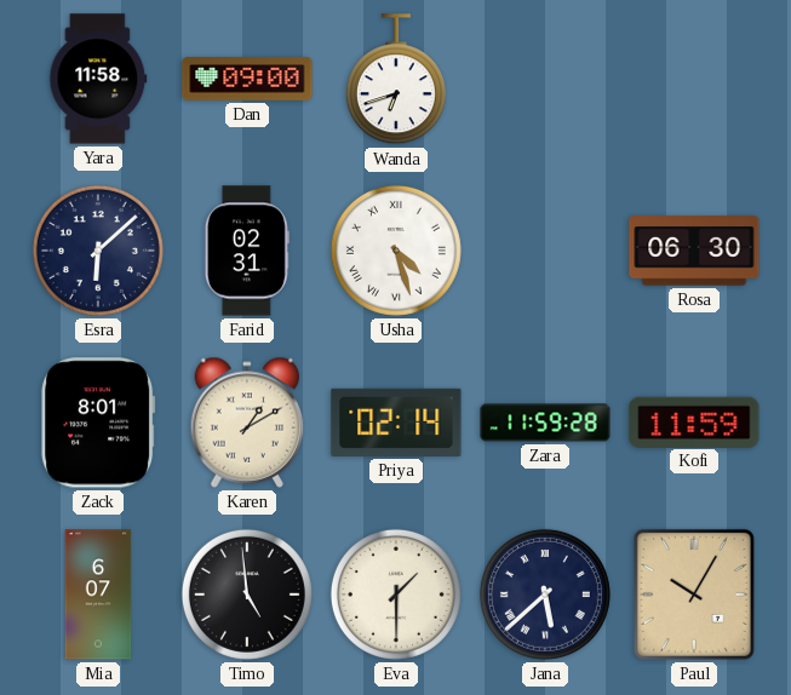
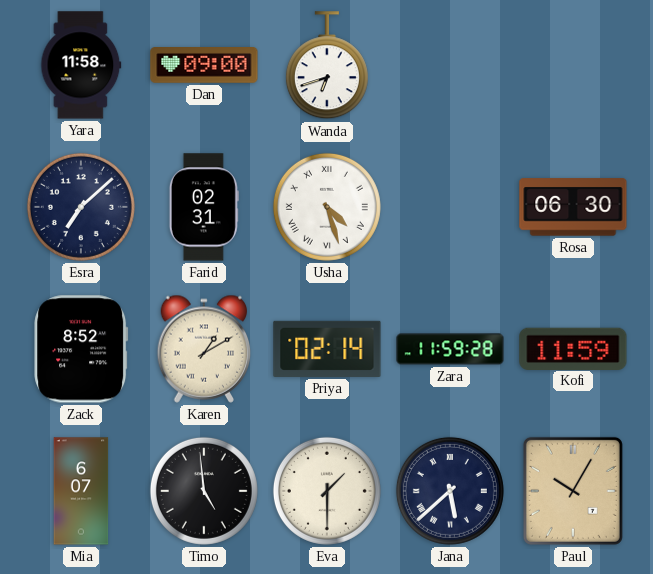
Esra: 6:08 -> 7:08 (81, 207)
Zack: 8:01 -> 8:52 (81, 349)
